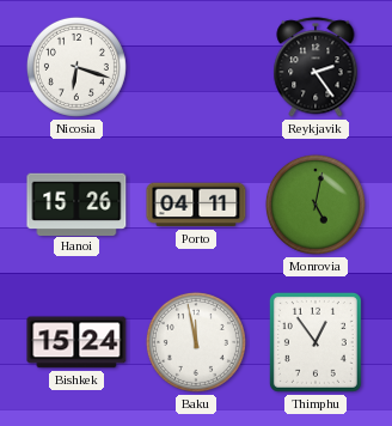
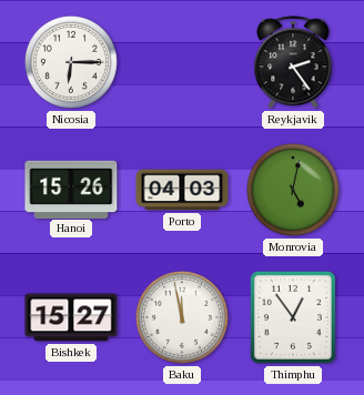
Nicosia: 6:18 -> 6:15 (71, 62)
Porto: 04:11 -> 04:03 (182, 190)
Bishkek: 15:24 -> 15:27 (71, 317)
